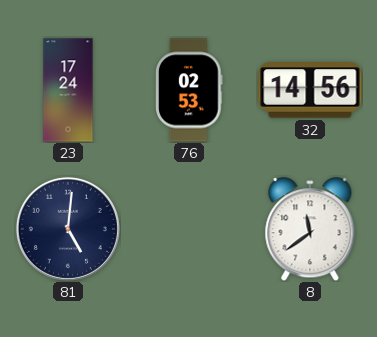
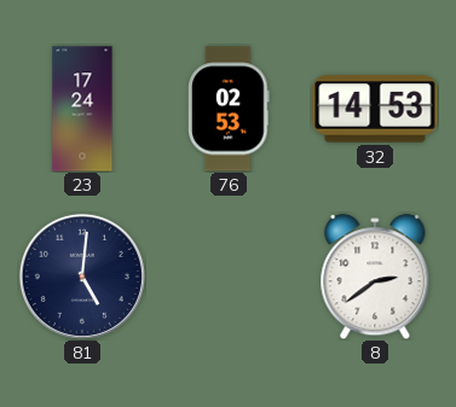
32: 14:56 -> 14:53 (375, 109)
8: 11:39 -> 2:39 (375, 277)
